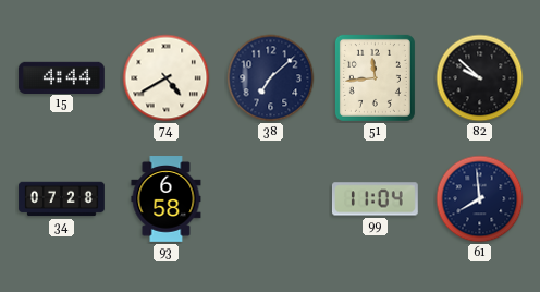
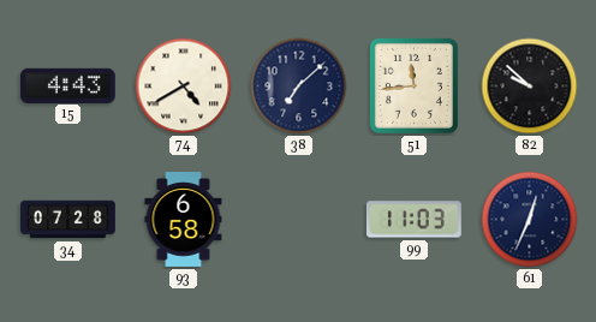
15: 4:44 -> 4:43 (68, 85)
99: 11:04 -> 11:03 (413, 220)
61: 7:59 -> 12:34 (530, 220)
